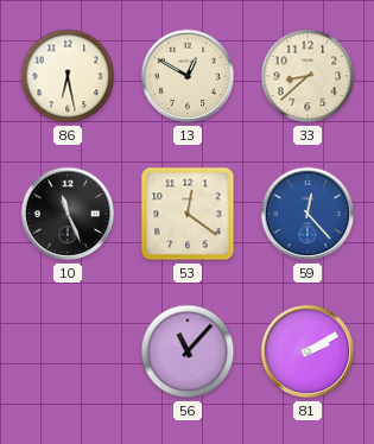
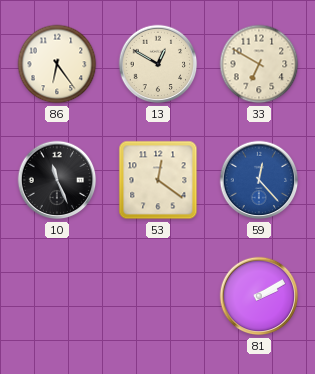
86: 6:28 -> 6:24 (57, 64)
33: 8:38 -> 6:50 (259, 64)
56: 11:07 -> none (188, 351)
